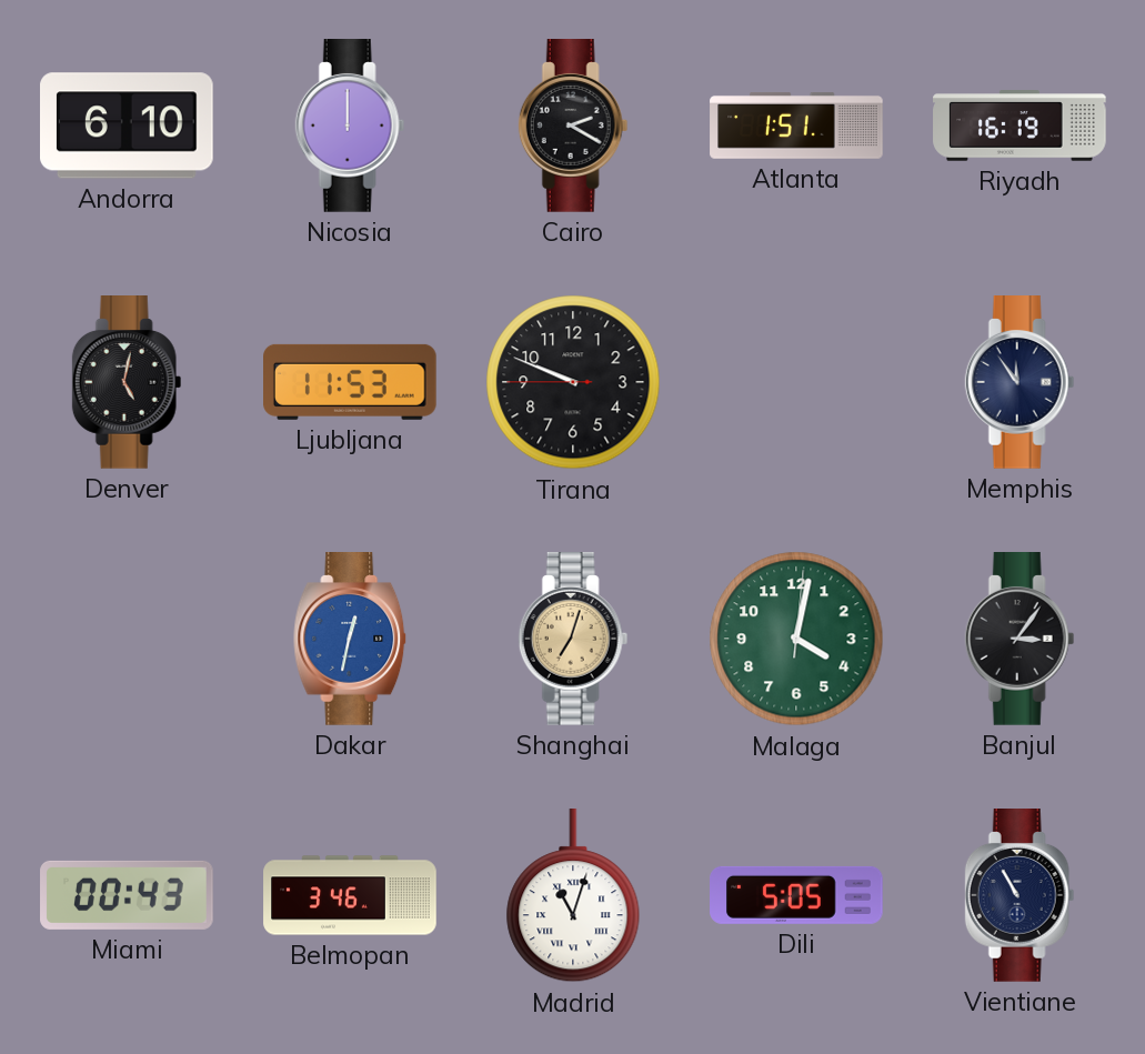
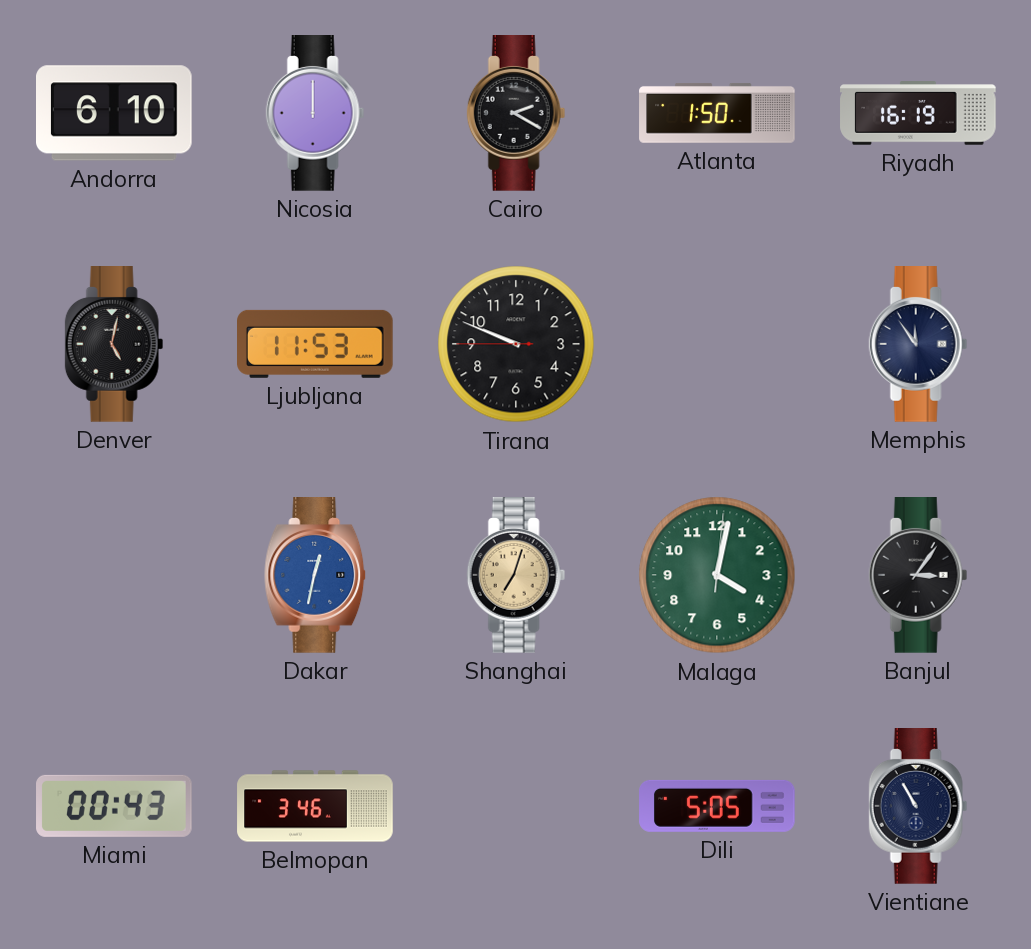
Atlanta: 1:51 -> 1:50 (717, 113)
Madrid: 11:03 -> none (573, 896)
